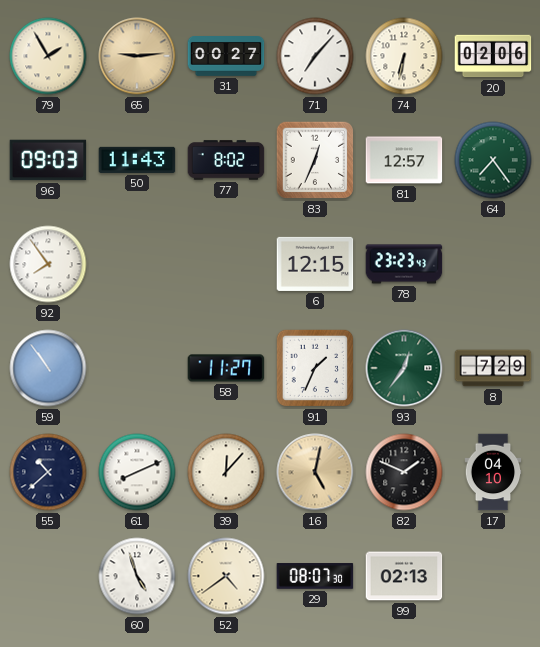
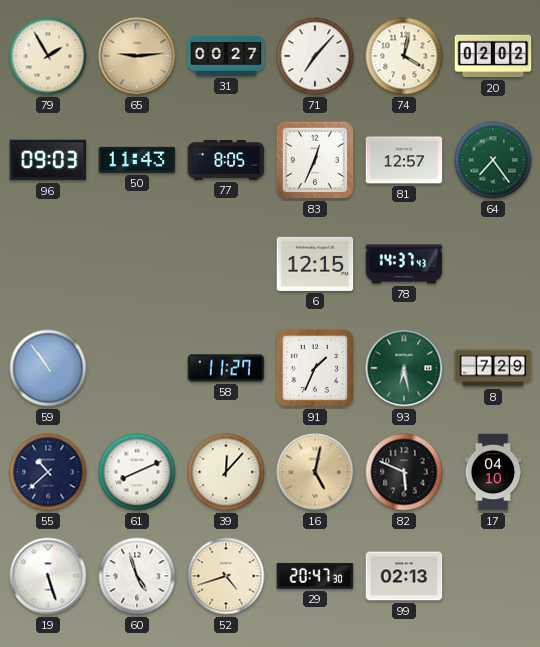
74: 6:32 -> 4:02 (404, 56)
20: 02:06 -> 02:02 (493, 56)
77: 8:02 -> 8:05 (226, 160)
92: 7:54 -> none (48, 264)
78: 23:23 -> 14:37 (404, 264)
93: 12:36 -> 6:28 (404, 368)
82: 1:49 -> 5:49 (404, 472)
19: none -> 5:27 (48, 576)
52: 4:39 -> 4:42 (226, 576)
29: 08:07 -> 20:47 (315, 576)
